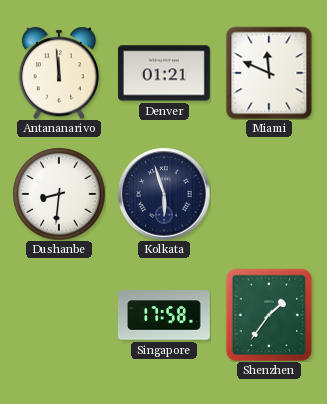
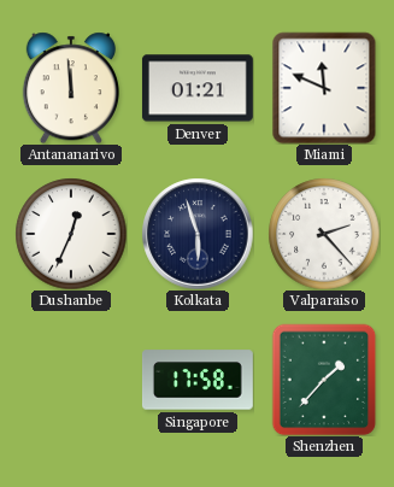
Dushanbe: 8:31 -> 12:34 (71, 234)
Valparaiso: none -> 2:23 (324, 234)
Shenzhen: 1:36 -> 1:37 (324, 380)
